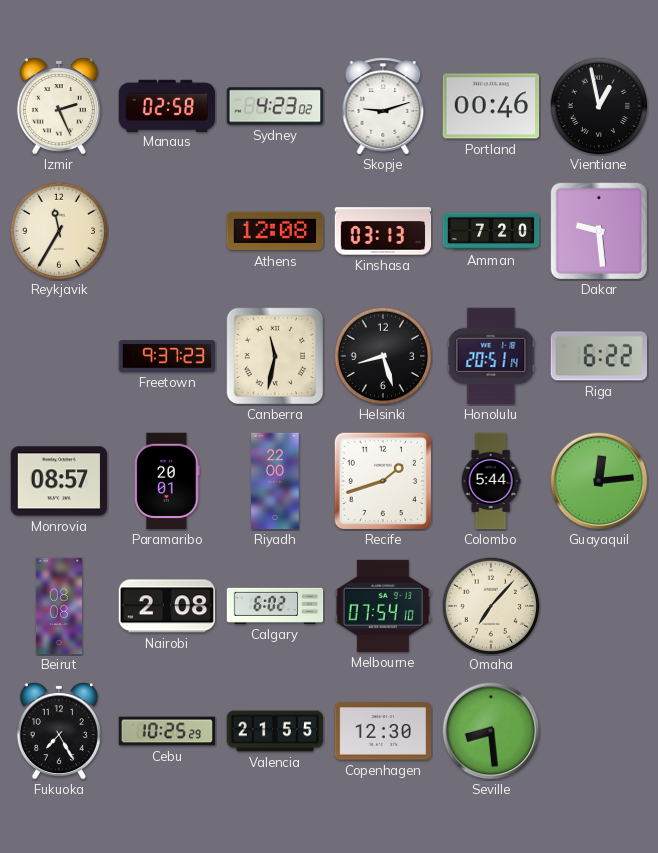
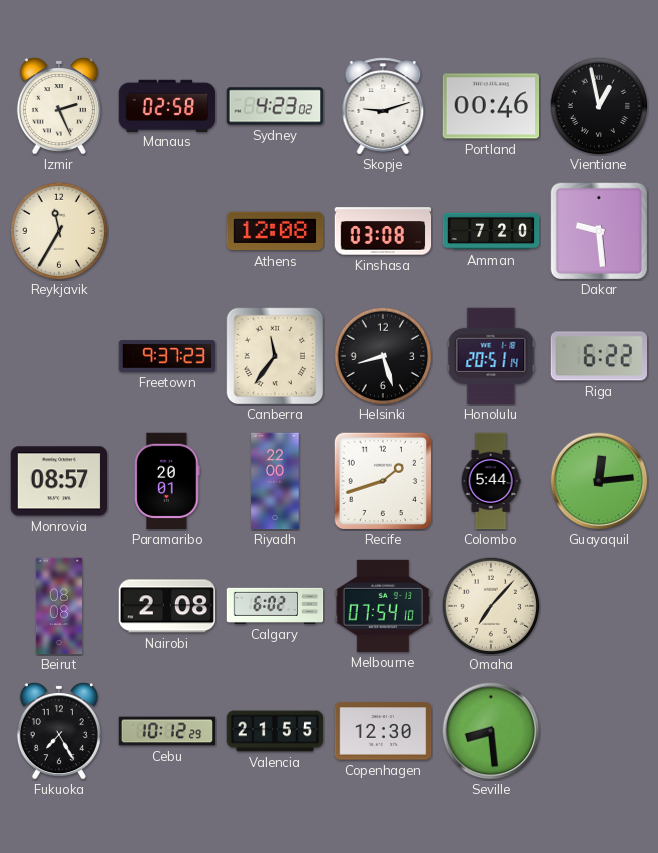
Kinshasa: 03:13 -> 03:08 (383, 231)
Canberra: 11:32 -> 11:36 (275, 356)
Cebu: 10:25 -> 10:12 (167, 731)
